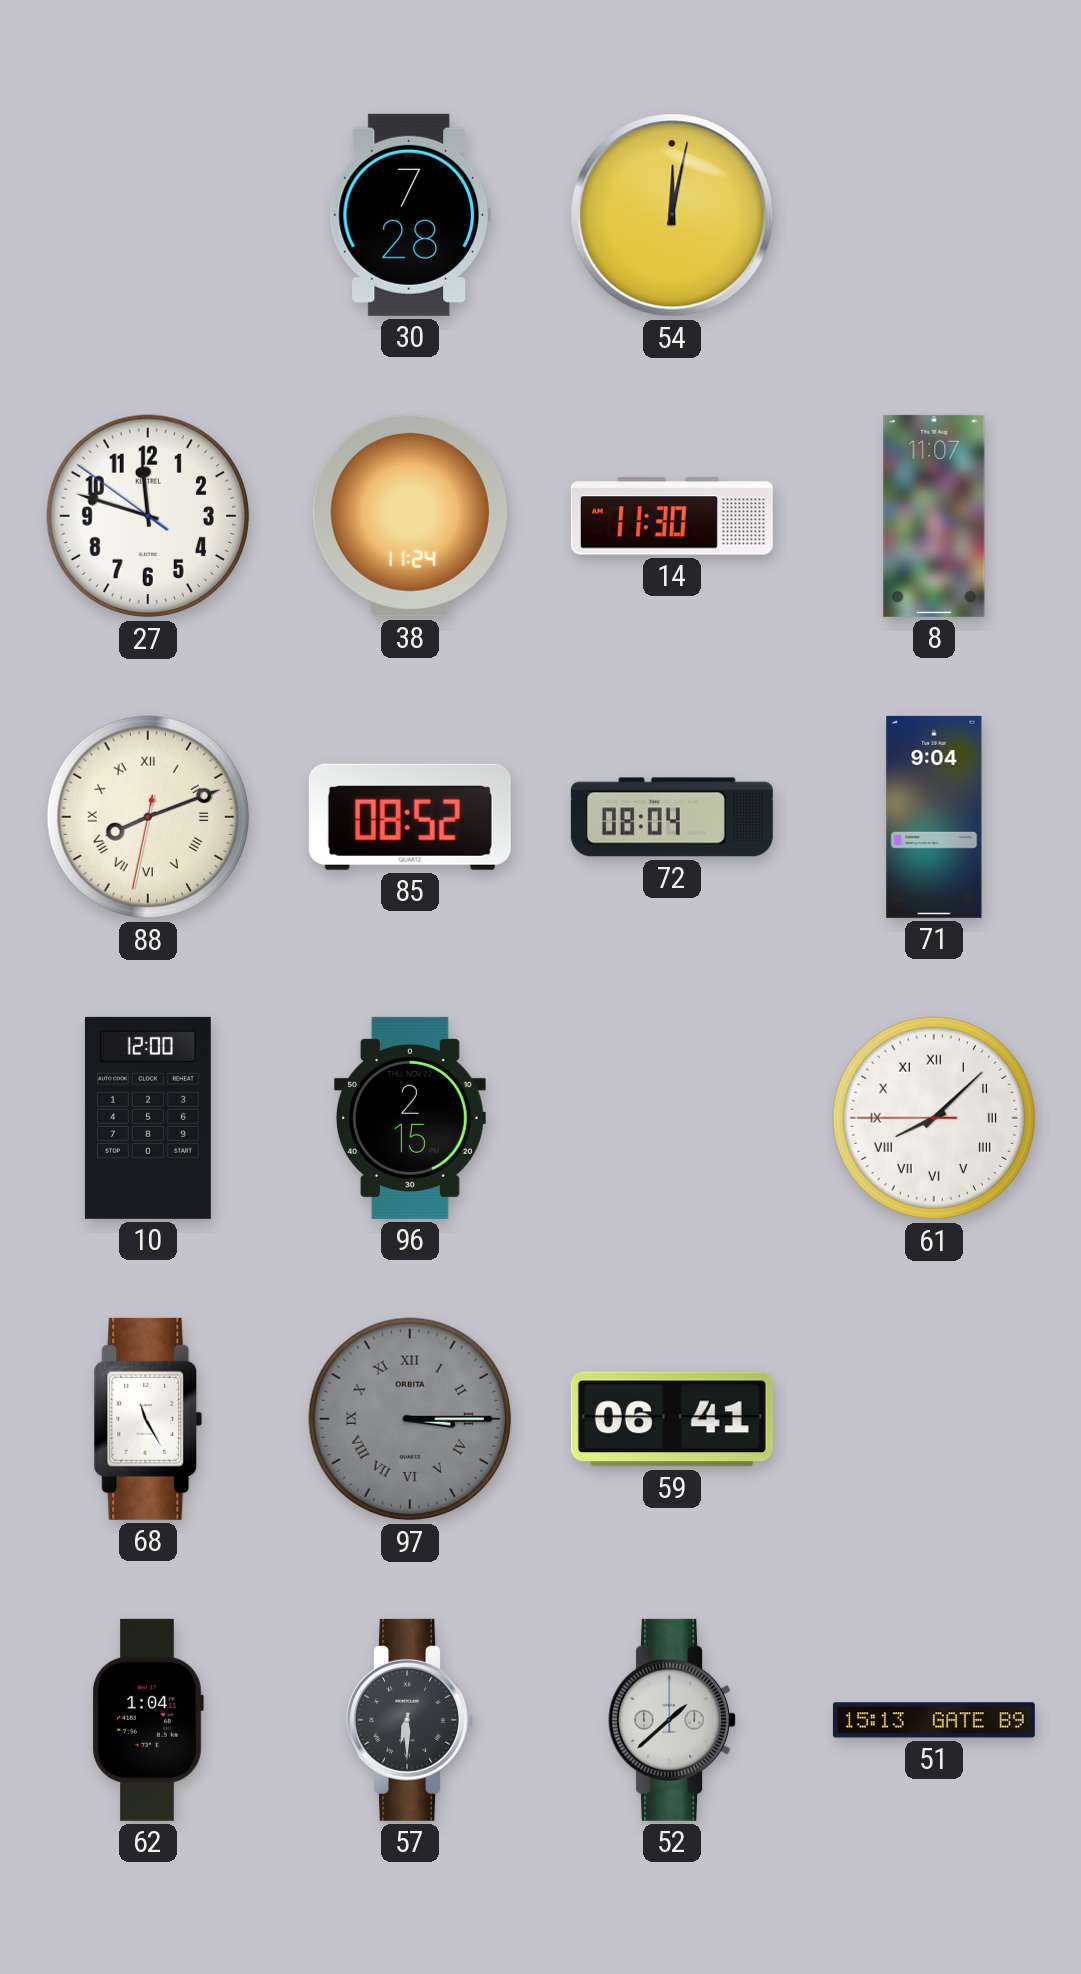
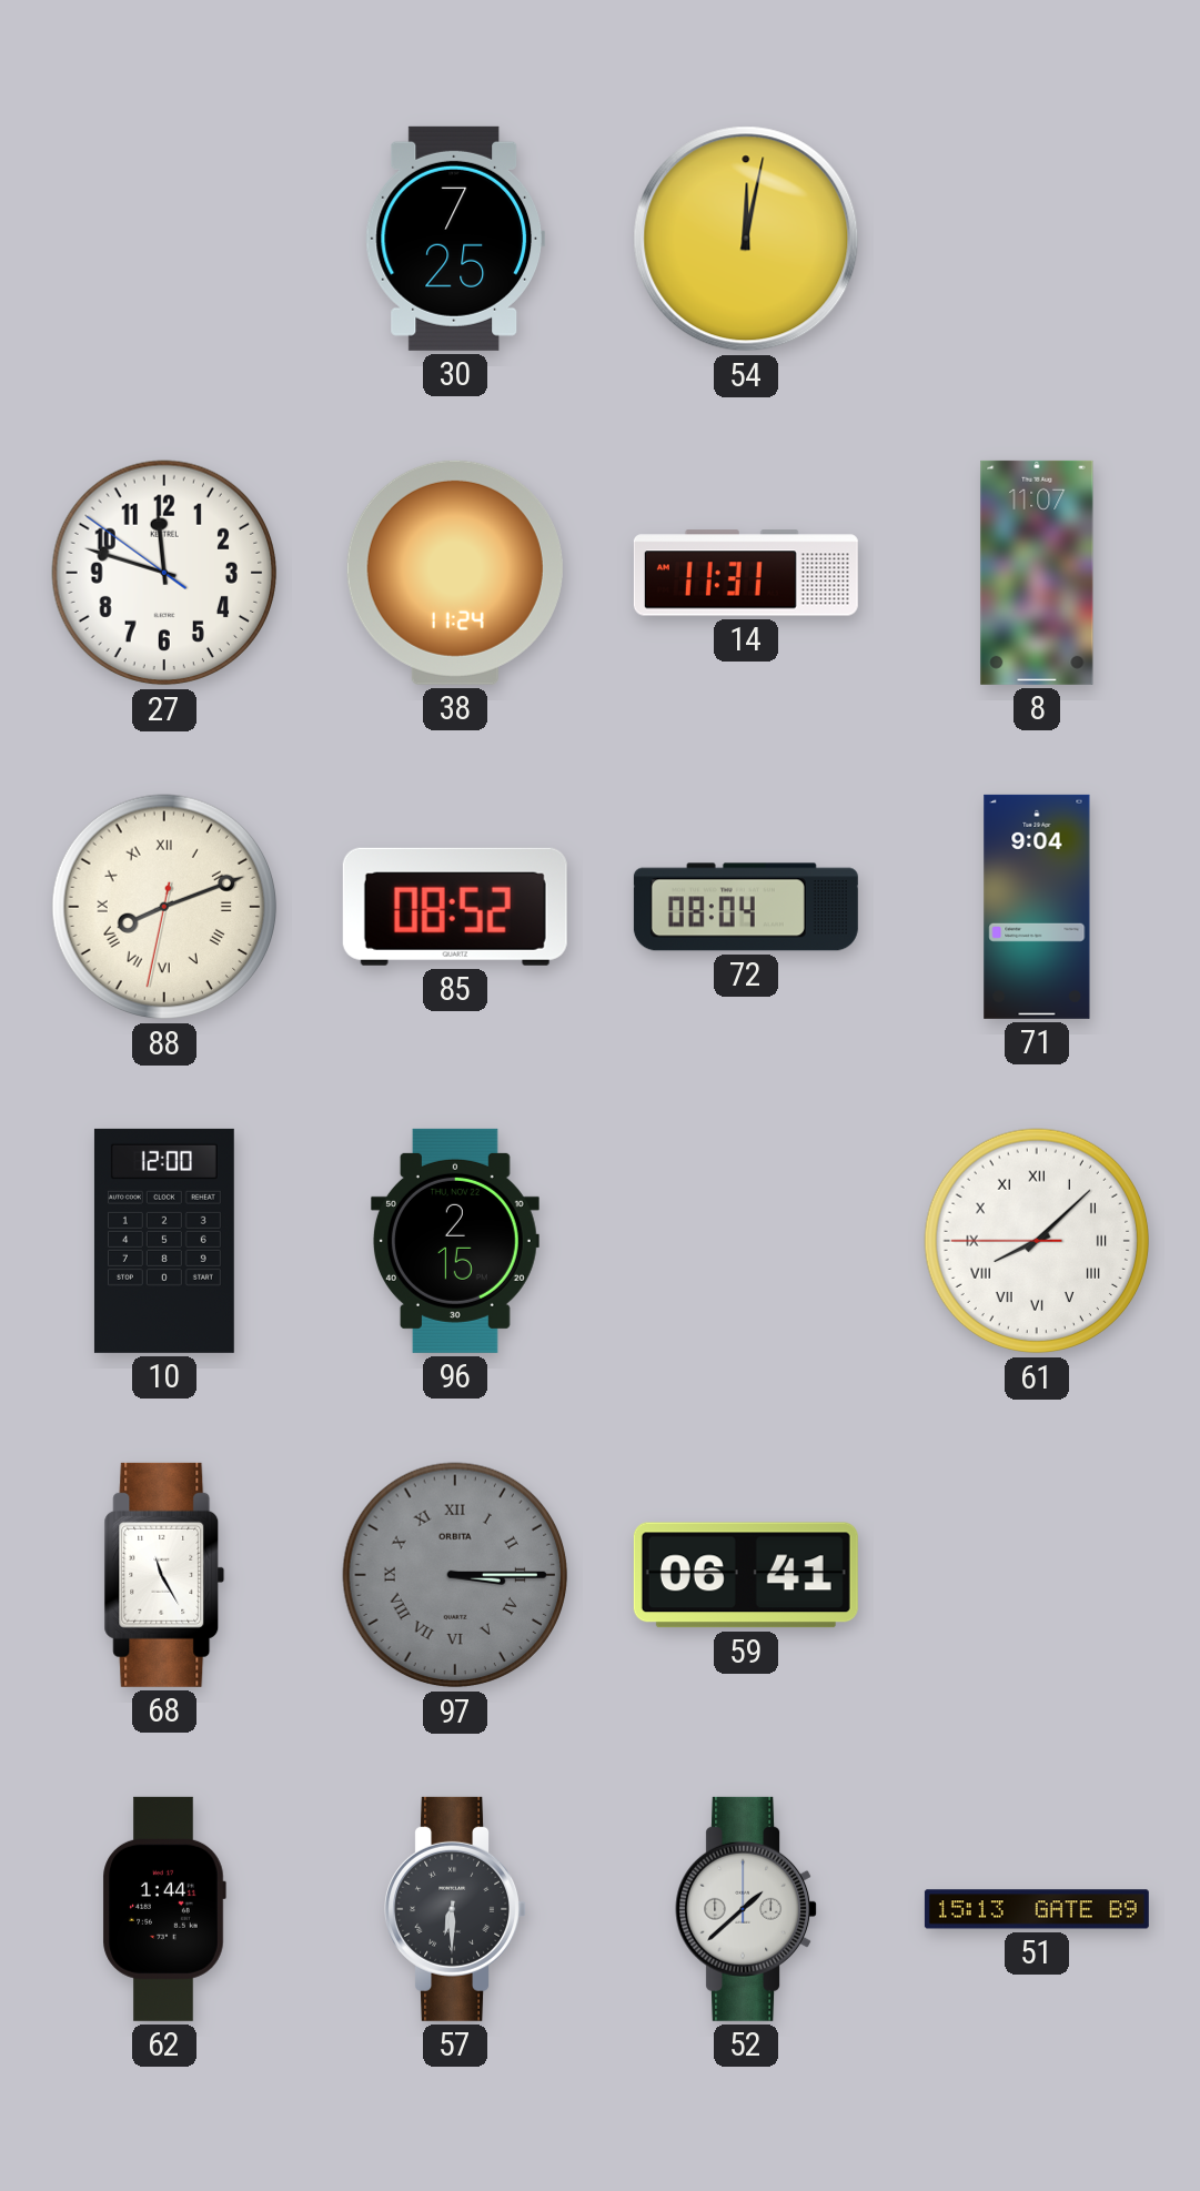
30: 7:28 -> 7:25 (454, 239)
14: 11:30 -> 11:31 (746, 573)
62: 1:04 -> 1:44 (164, 1909)
